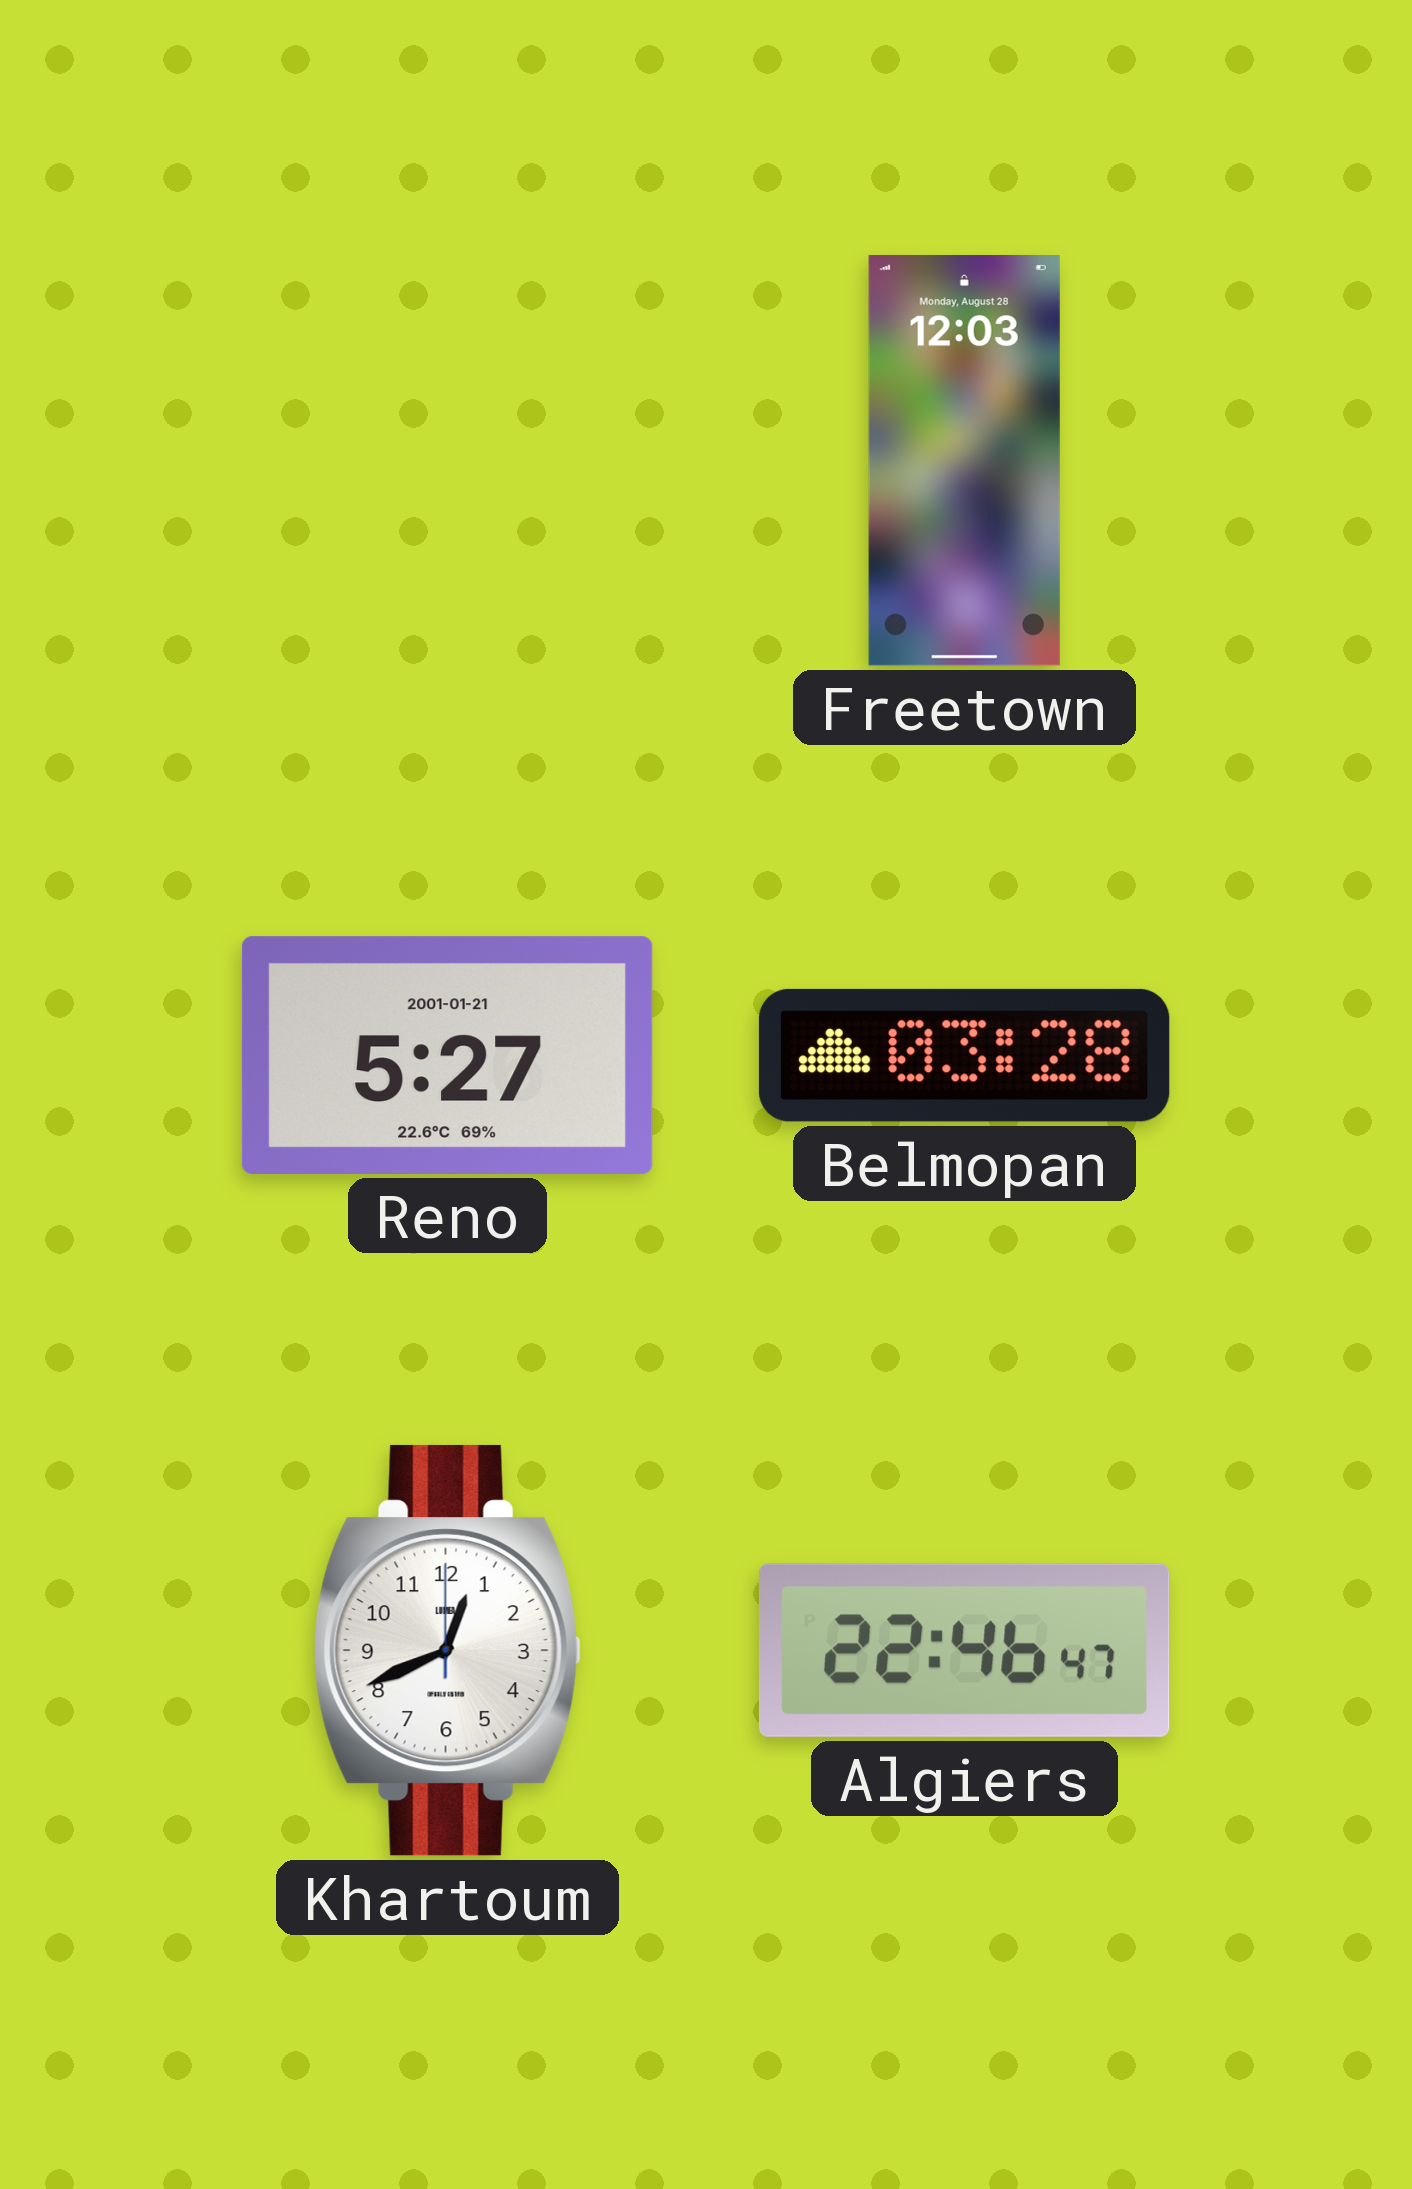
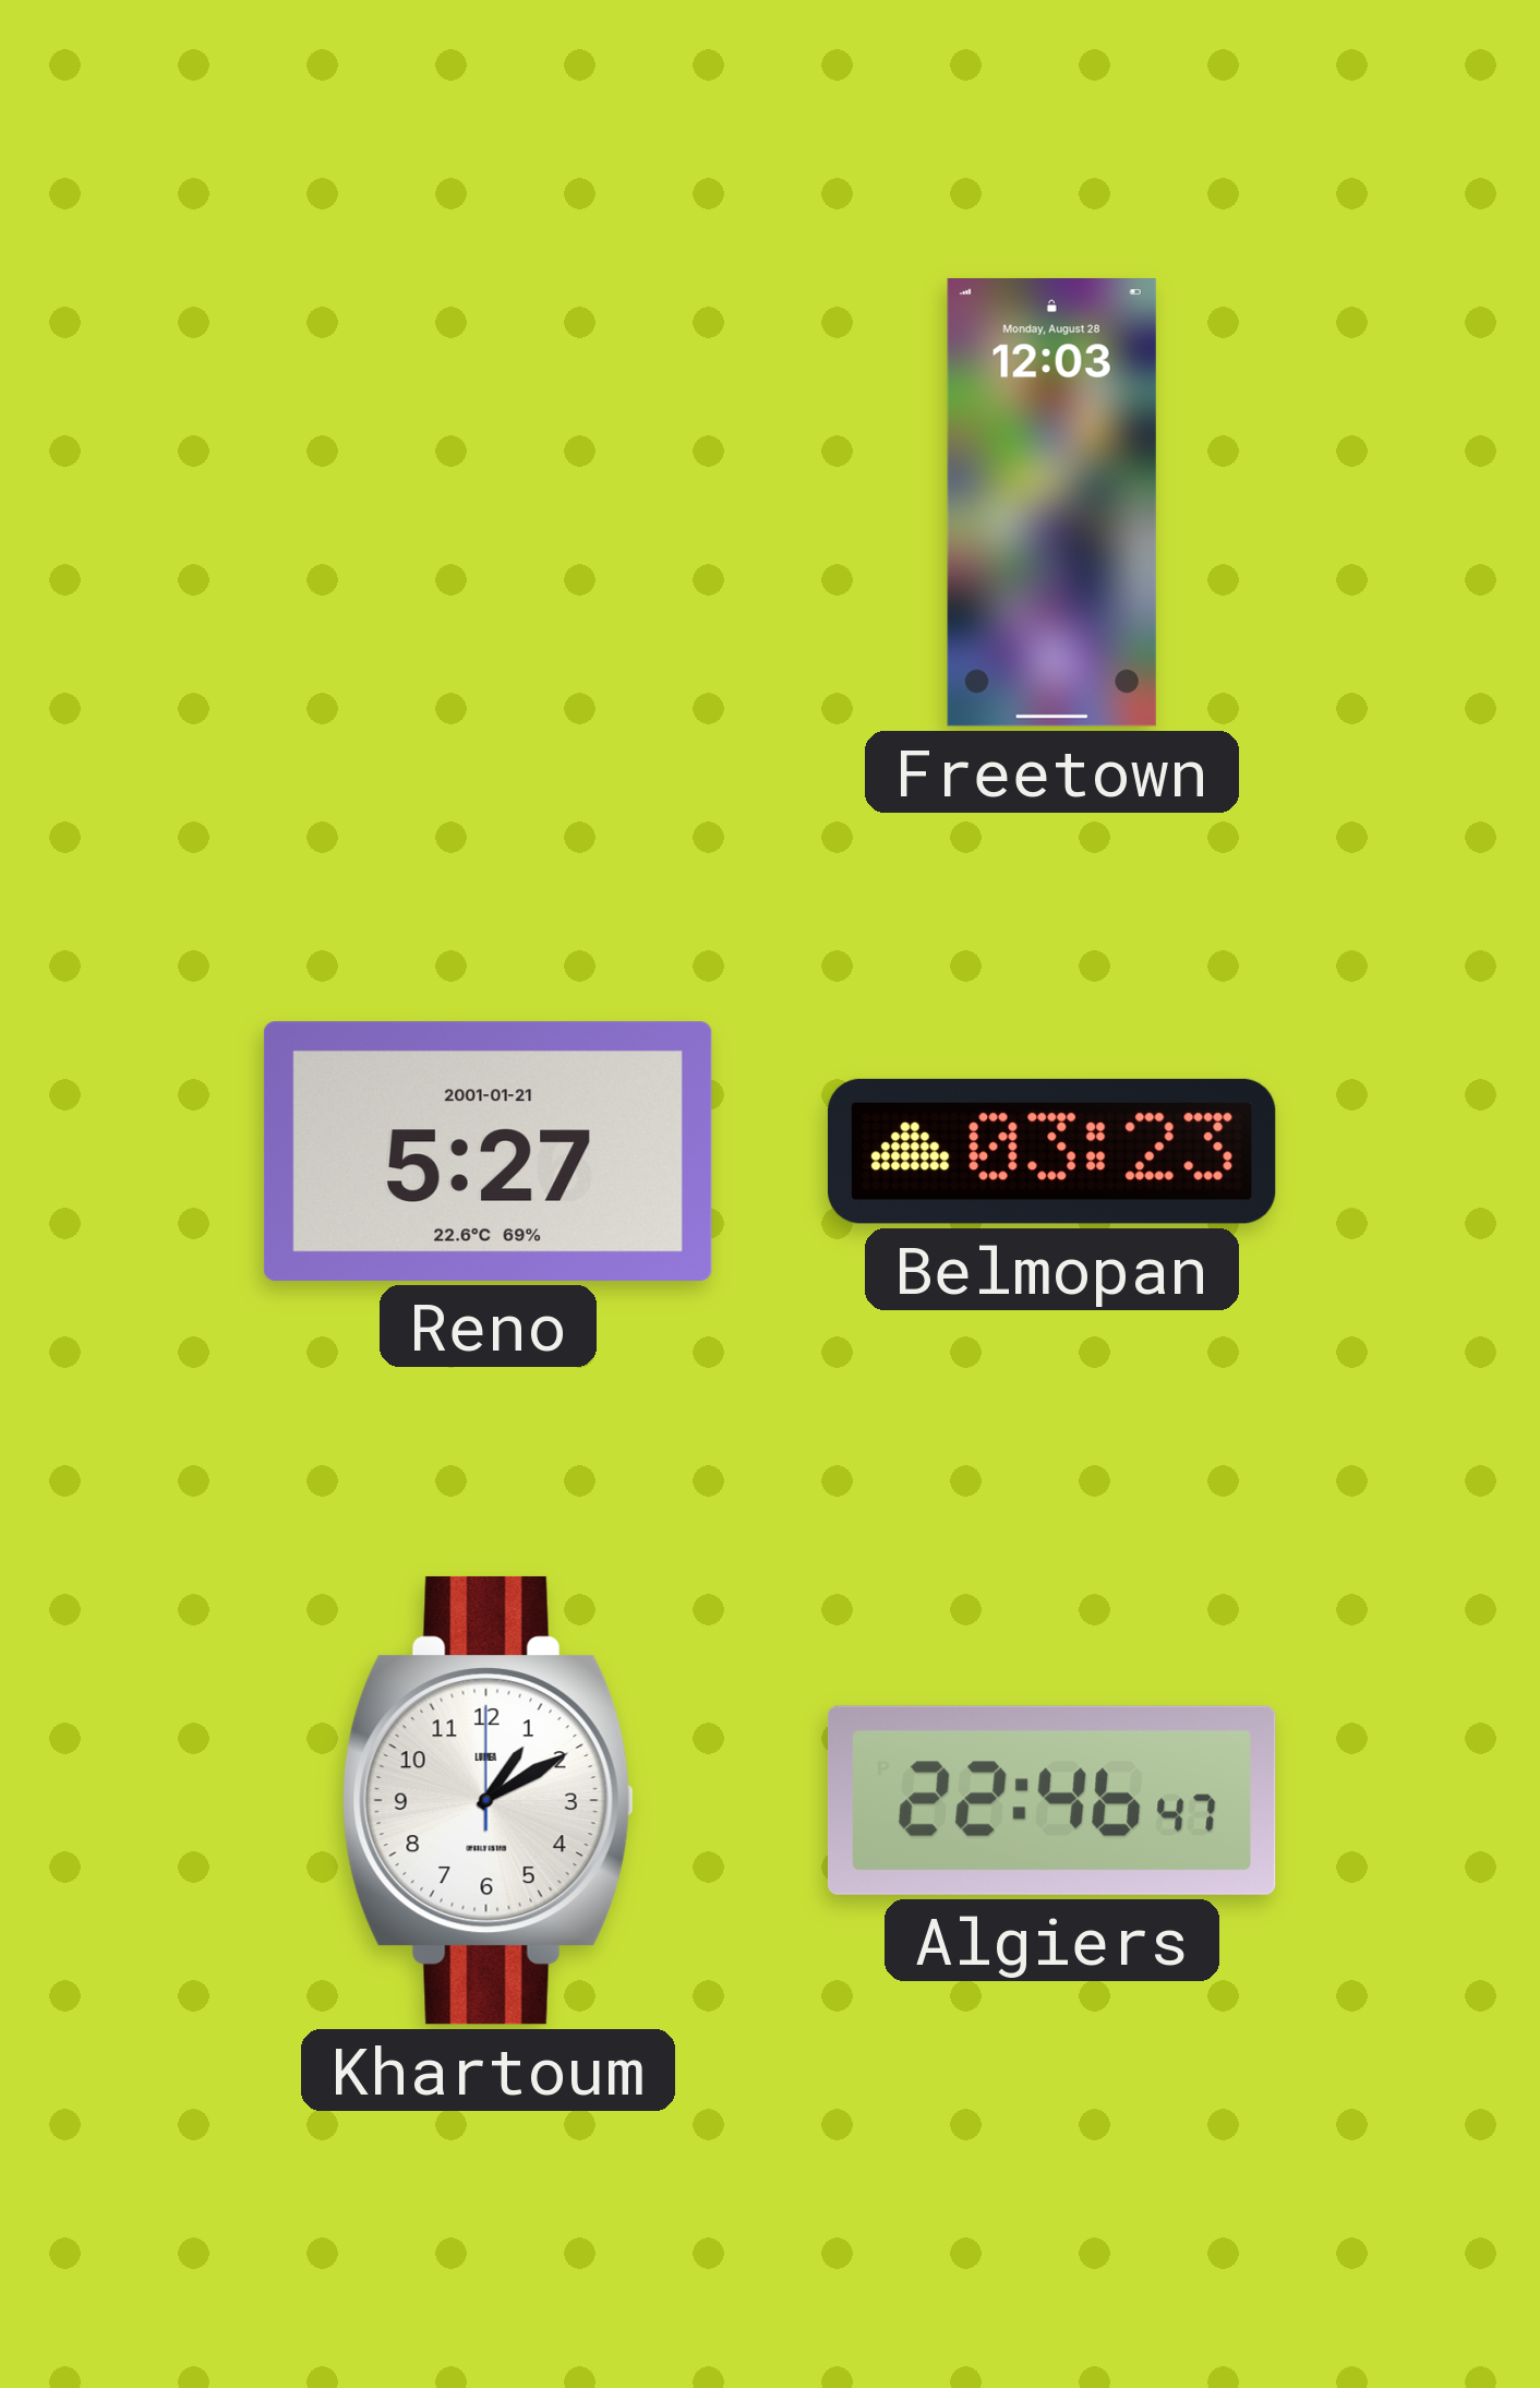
Belmopan: 03:28 -> 03:23 (1051, 1151)
Khartoum: 12:41 -> 1:10 (488, 1800)
